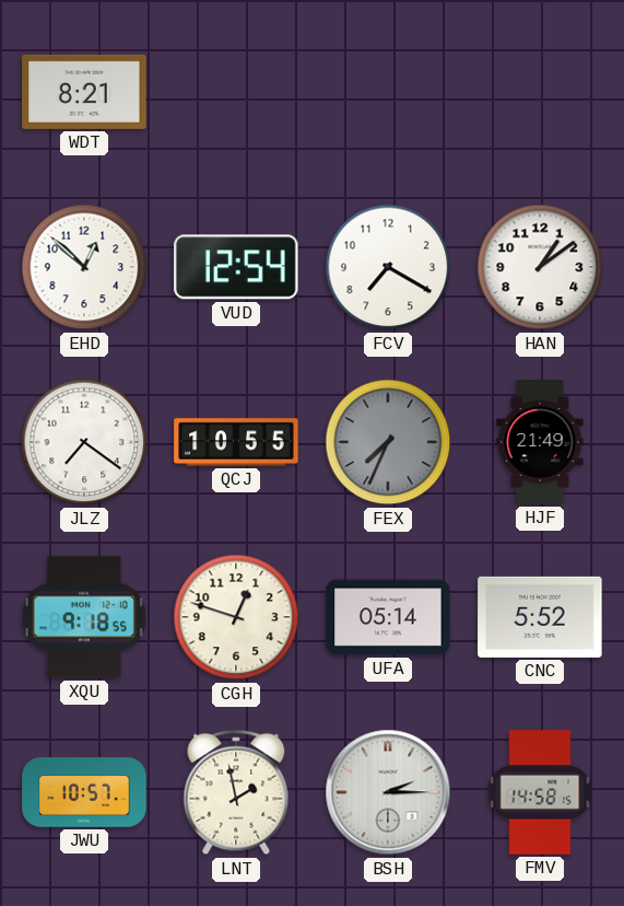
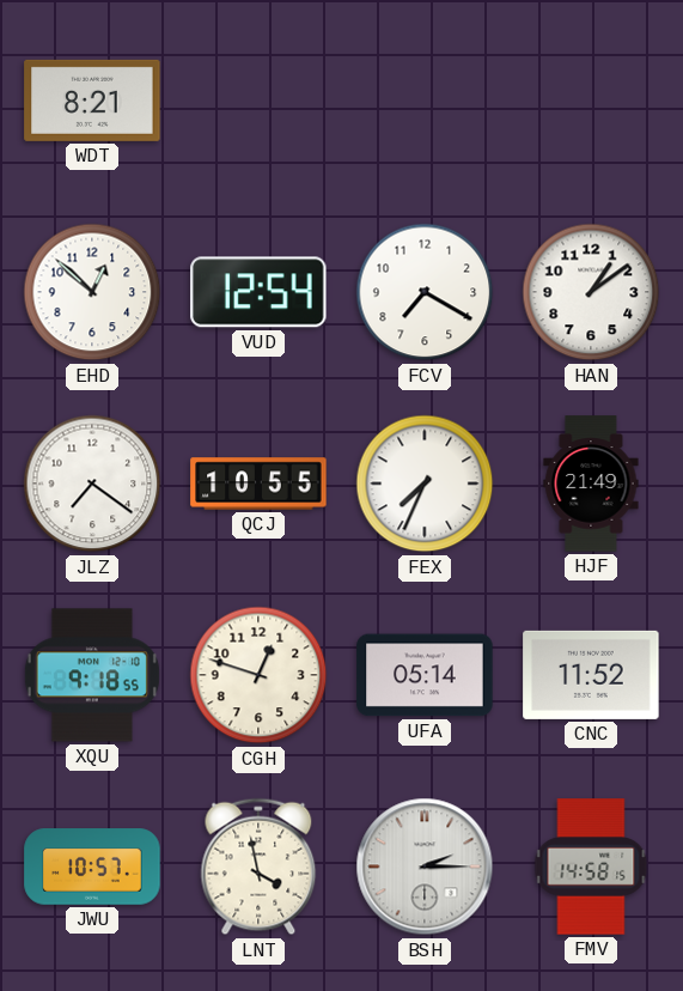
FEX dial: grey -> white (425, 484)
CNC: 5:52 -> 11:52 (591, 675)
LNT: 1:58 -> 3:58 (258, 867)
